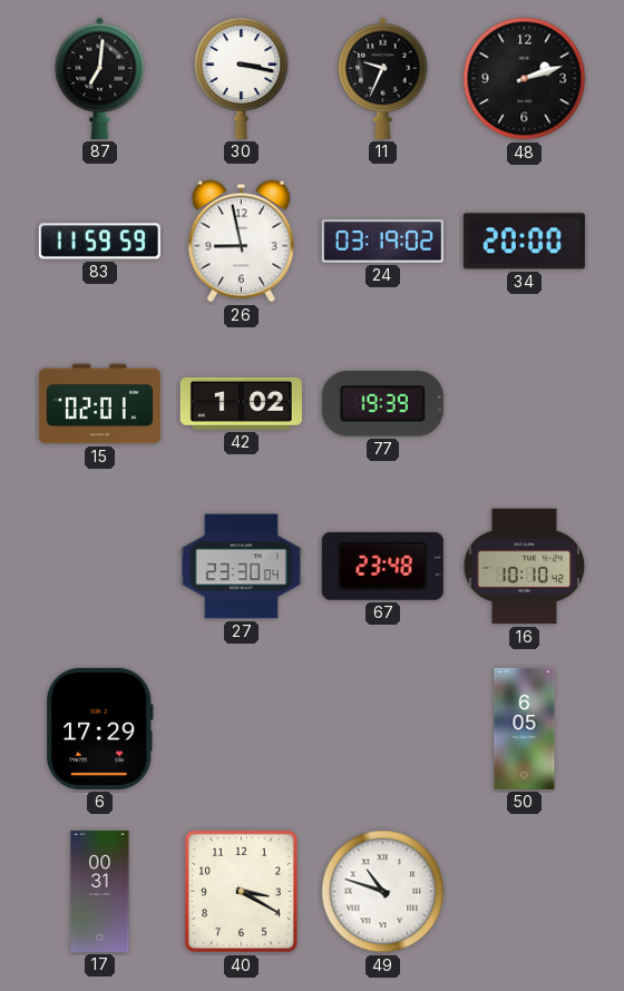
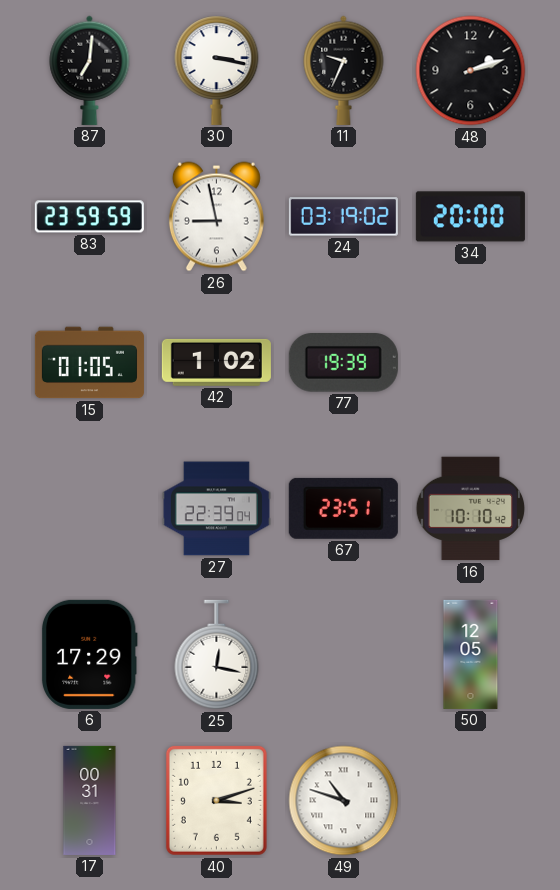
83: 11:59 -> 23:59 (89, 217)
15: 02:01 -> 01:05 (89, 363)
27: 23:30 -> 22:39 (216, 509)
67: 23:48 -> 23:51 (343, 508)
25: none -> 12:17 (217, 655)
50: 6:05 -> 12:05 (471, 654)
40: 3:20 -> 3:12 (216, 800)
